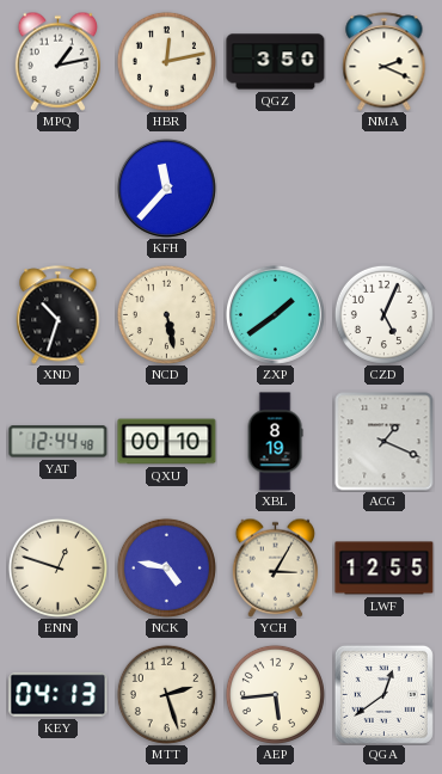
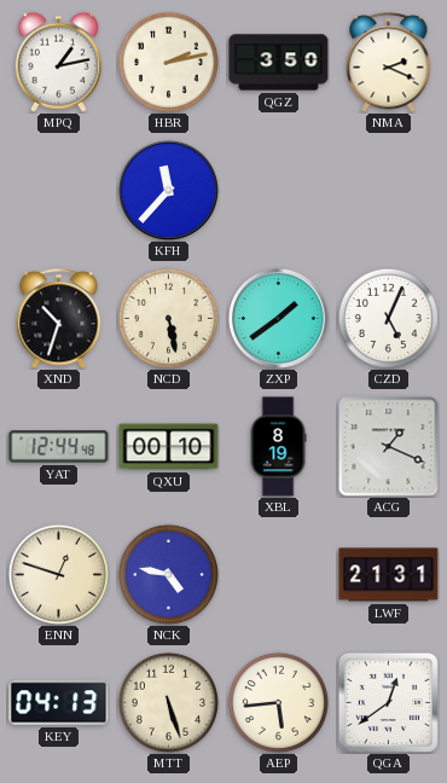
HBR: 12:13 -> 2:13 (168, 62)
YCH: 3:05 -> none (275, 567)
LWF: 12:55 -> 21:31 (389, 575)
MTT: 2:27 -> 5:27 (168, 702)
